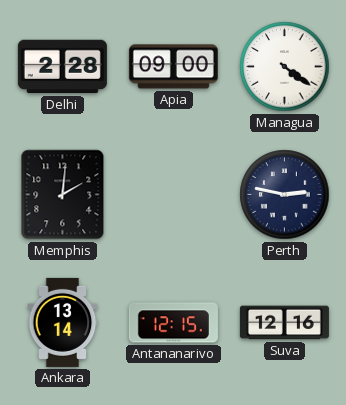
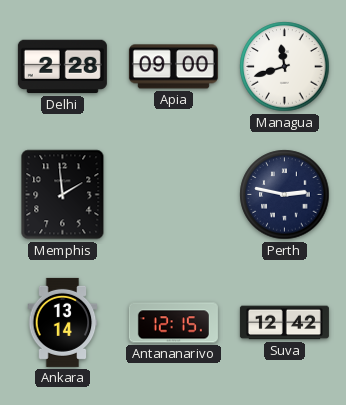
Managua: 4:21 -> 11:42 (285, 67)
Memphis: 2:01 -> 1:59 (63, 195)
Suva: 12:16 -> 12:42 (284, 323)
